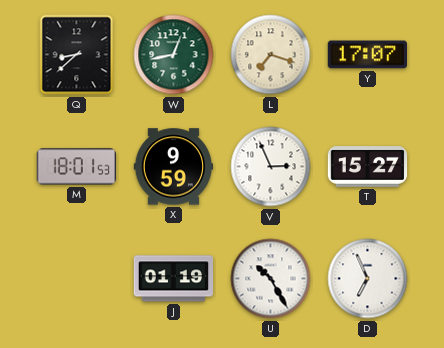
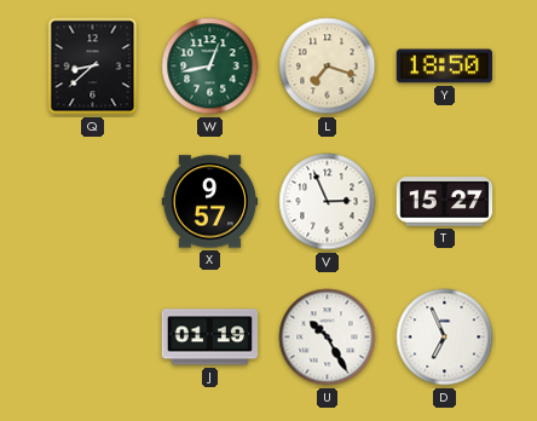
Y: 17:07 -> 18:50 (444, 67)
M: 18:01 -> none (76, 167)
X: 9:59 -> 9:57 (210, 202)
